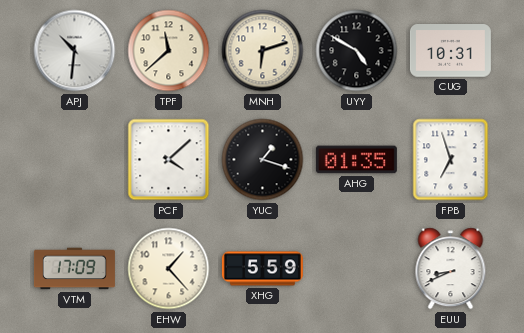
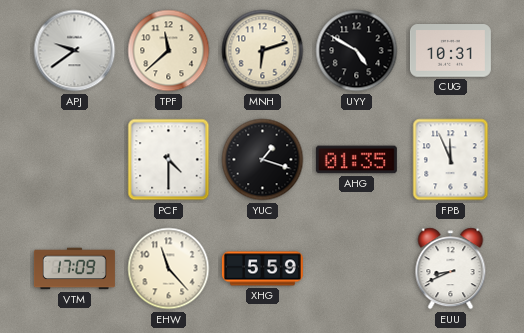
APJ: 10:31 -> 9:39 (75, 51)
PCF: 4:08 -> 4:30 (169, 160)
FPB: 6:57 -> 11:56 (451, 160)
EHW: 1:23 -> 11:23 (169, 269)
